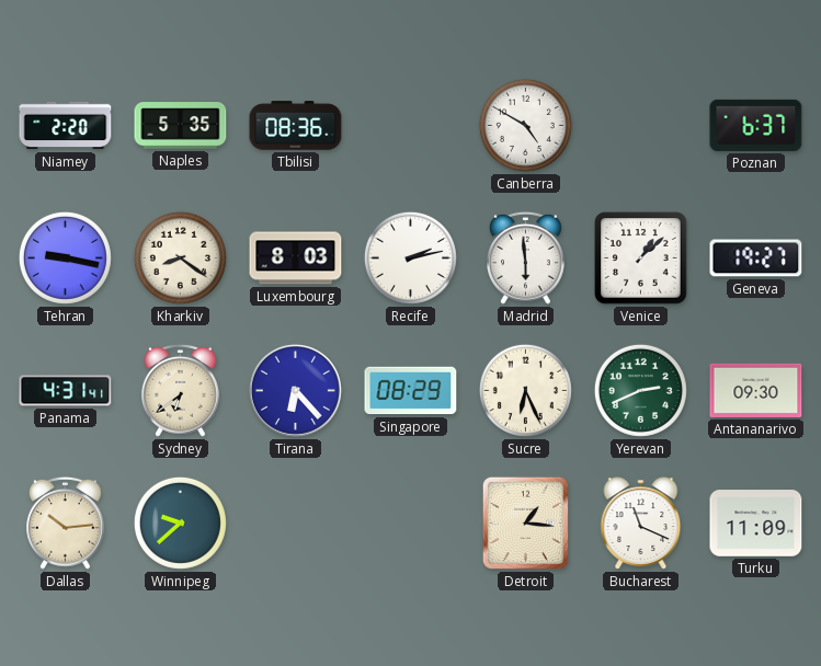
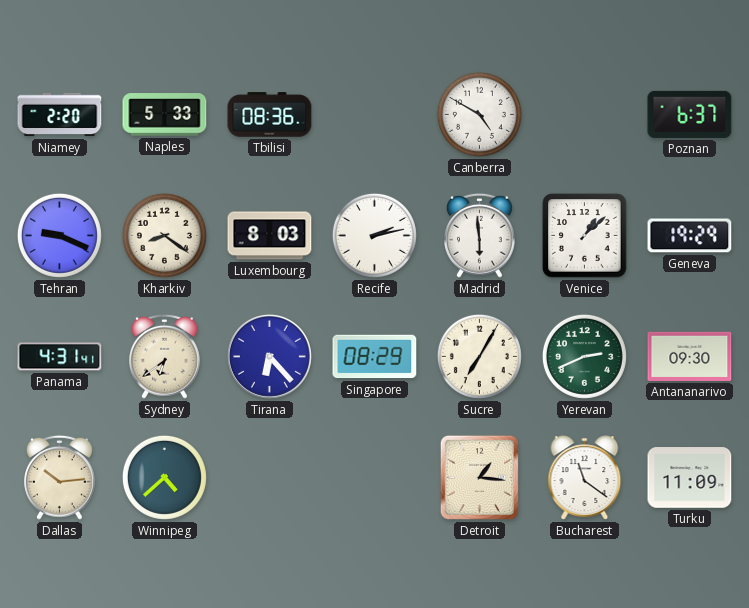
Naples: 5:35 -> 5:33 (165, 115)
Tehran: 9:17 -> 9:19 (59, 235)
Geneva: 19:27 -> 19:29 (690, 236)
Sucre: 6:26 -> 7:05 (479, 356)
Winnipeg: 9:38 -> 4:38 (164, 477)
Bucharest: 11:19 -> 11:21 (585, 478)
